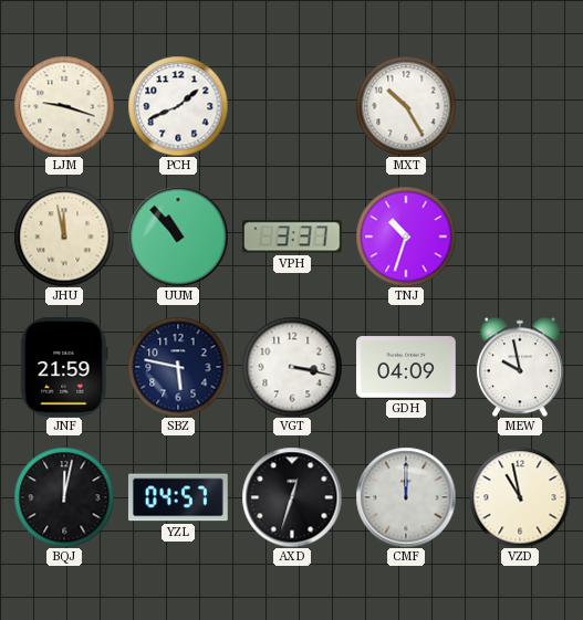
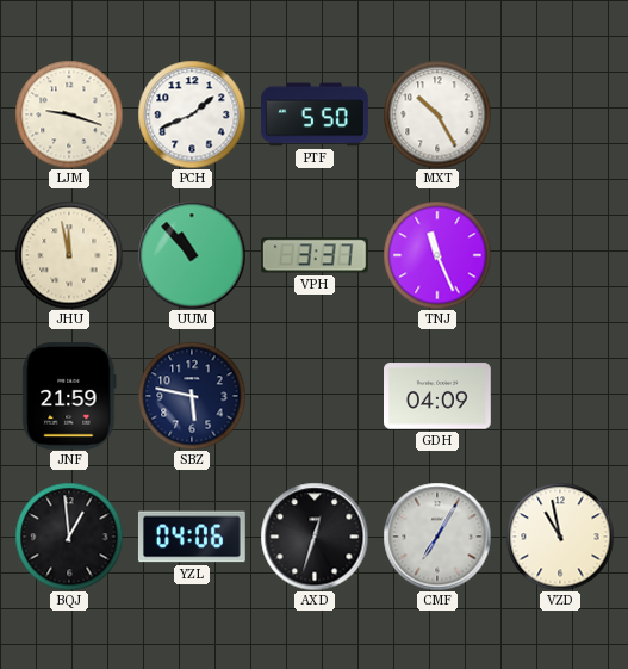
PTF: none -> 5:50 (315, 114)
TNJ: 10:33 -> 11:26 (437, 255)
VGT: 3:17 -> none (292, 367)
MEW: 9:58 -> none (520, 367)
BQJ: 12:02 -> 12:59 (69, 537)
YZL: 04:57 -> 04:06 (192, 537)
CMF: 12:00 -> 7:05 (437, 537)
